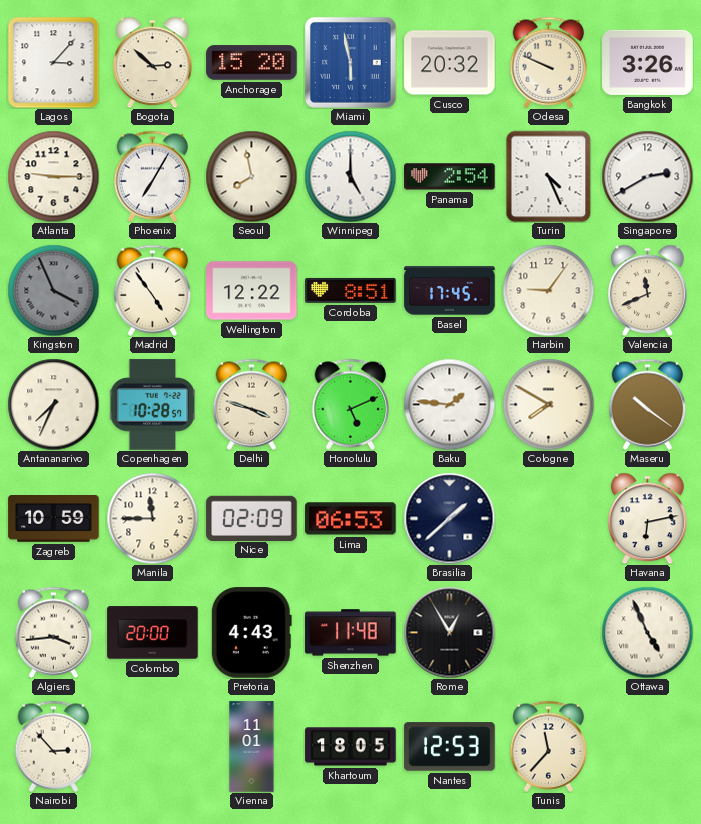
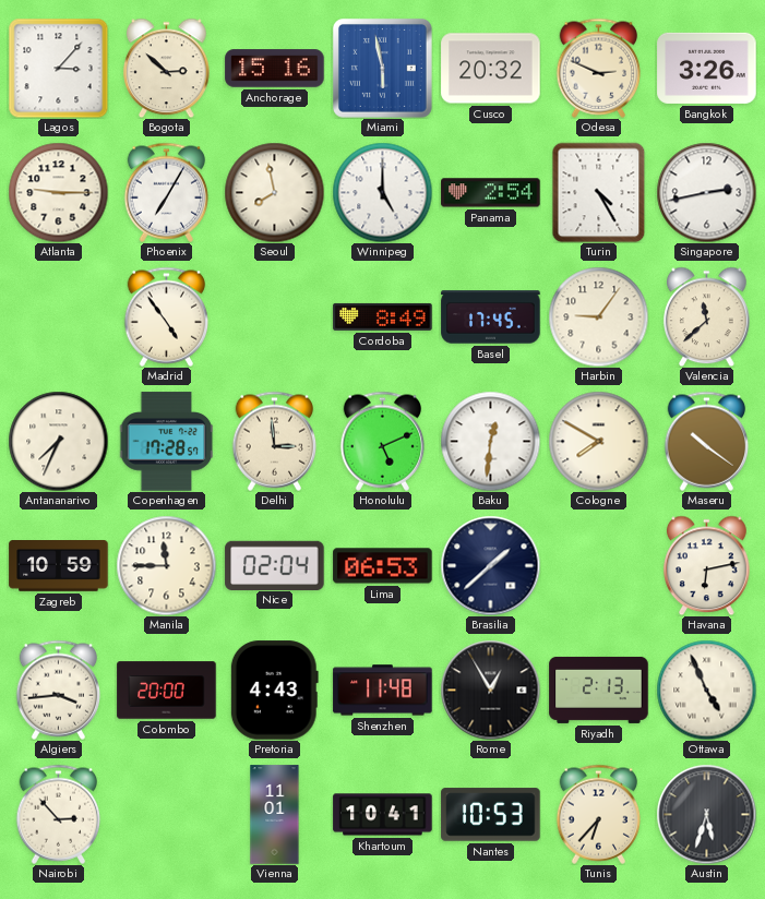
Anchorage: 15:20 -> 15:16 (275, 69)
Odesa: 9:49 -> 2:49 (599, 68)
Turin: 4:26 -> 4:25 (599, 192)
Singapore: 2:40 -> 2:43 (706, 192)
Kingston: 3:56 -> none (53, 290)
Wellington: 12:22 -> none (252, 291)
Cordoba: 8:51 -> 8:49 (383, 316)
Valencia: 11:41 -> 11:38 (707, 316)
Copenhagen: 10:28 -> 17:28 (167, 442)
Delhi: 3:48 -> 2:59 (275, 441)
Baku: 1:46 -> 12:31 (490, 441)
Nice: 02:09 -> 02:04 (275, 565)
Riyadh: none -> 2:13 (599, 690)
Khartoum: 18:05 -> 10:41 (383, 815)
Nantes: 12:53 -> 10:53 (491, 815)
Tunis: 11:37 -> 6:37 (599, 814)
Austin: none -> 5:33 (706, 814)
